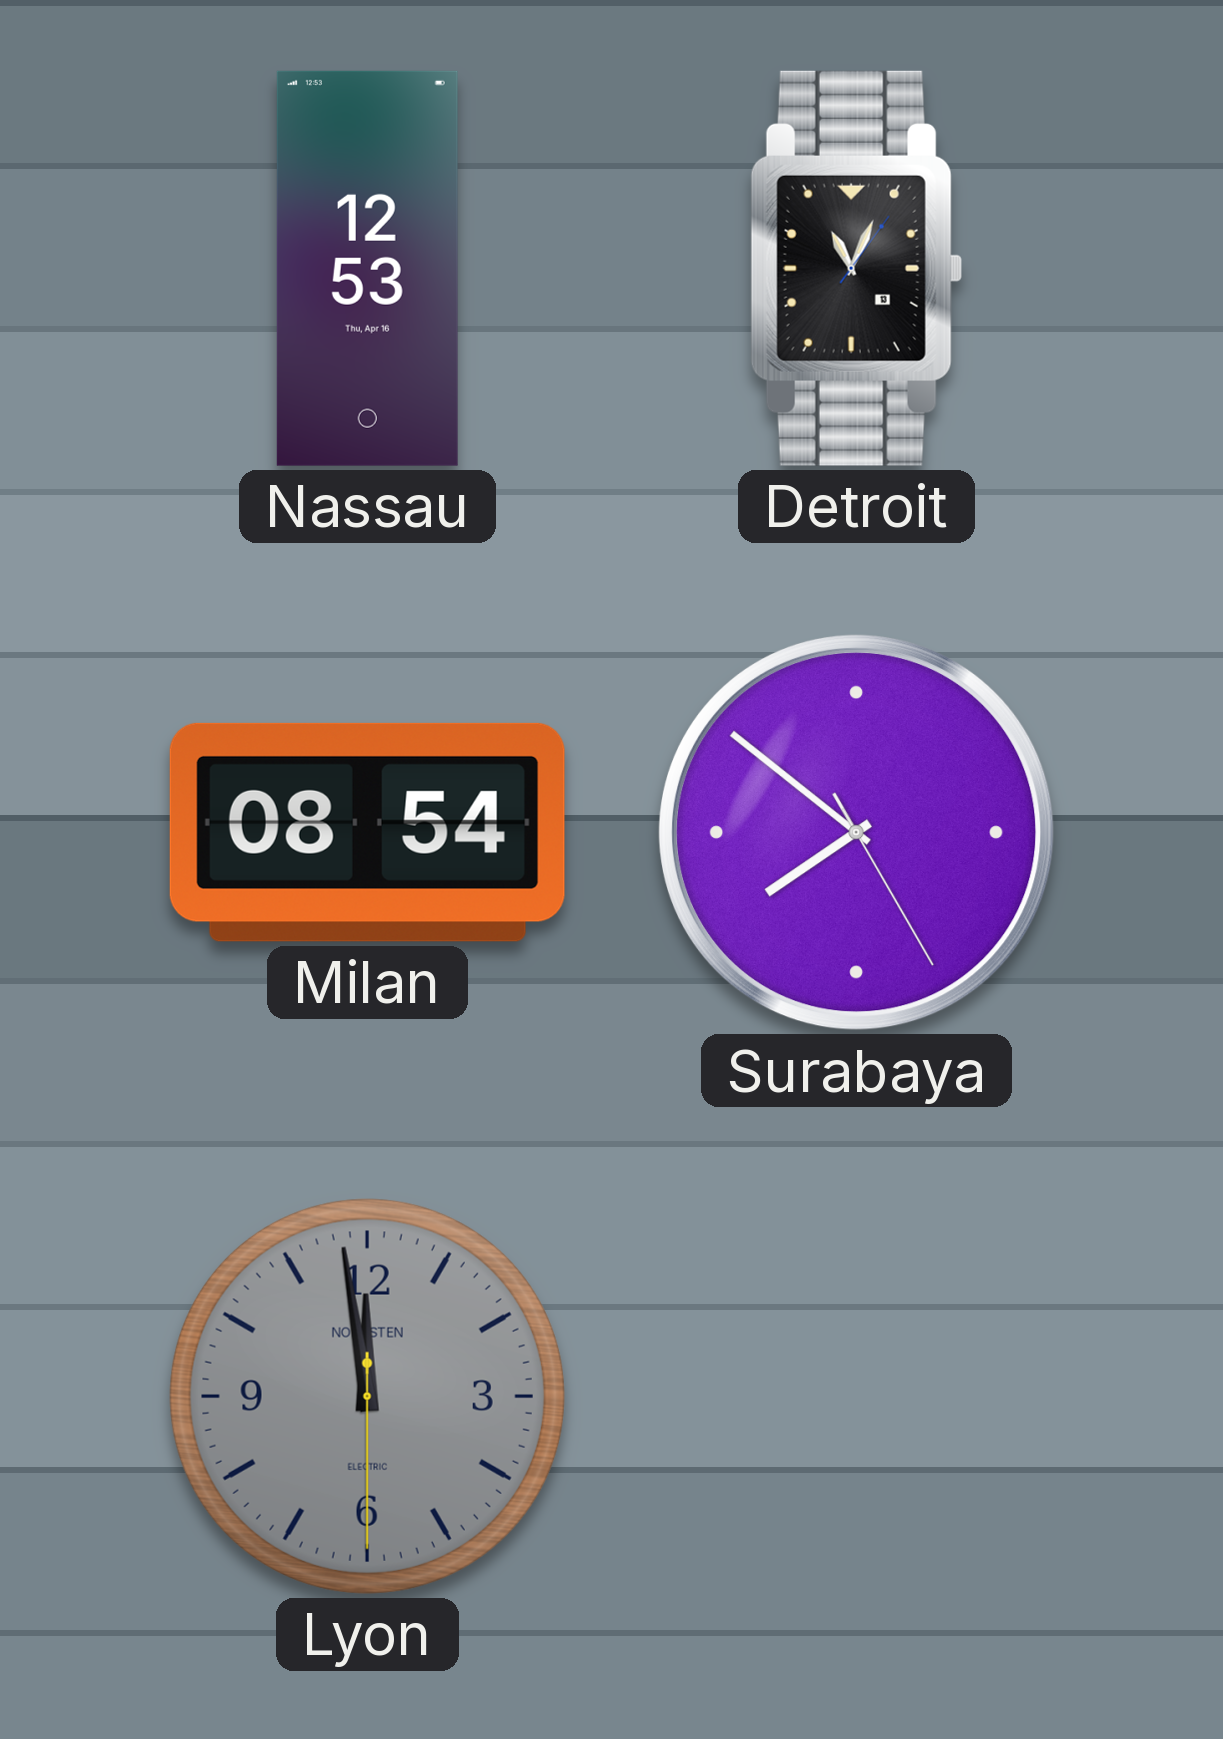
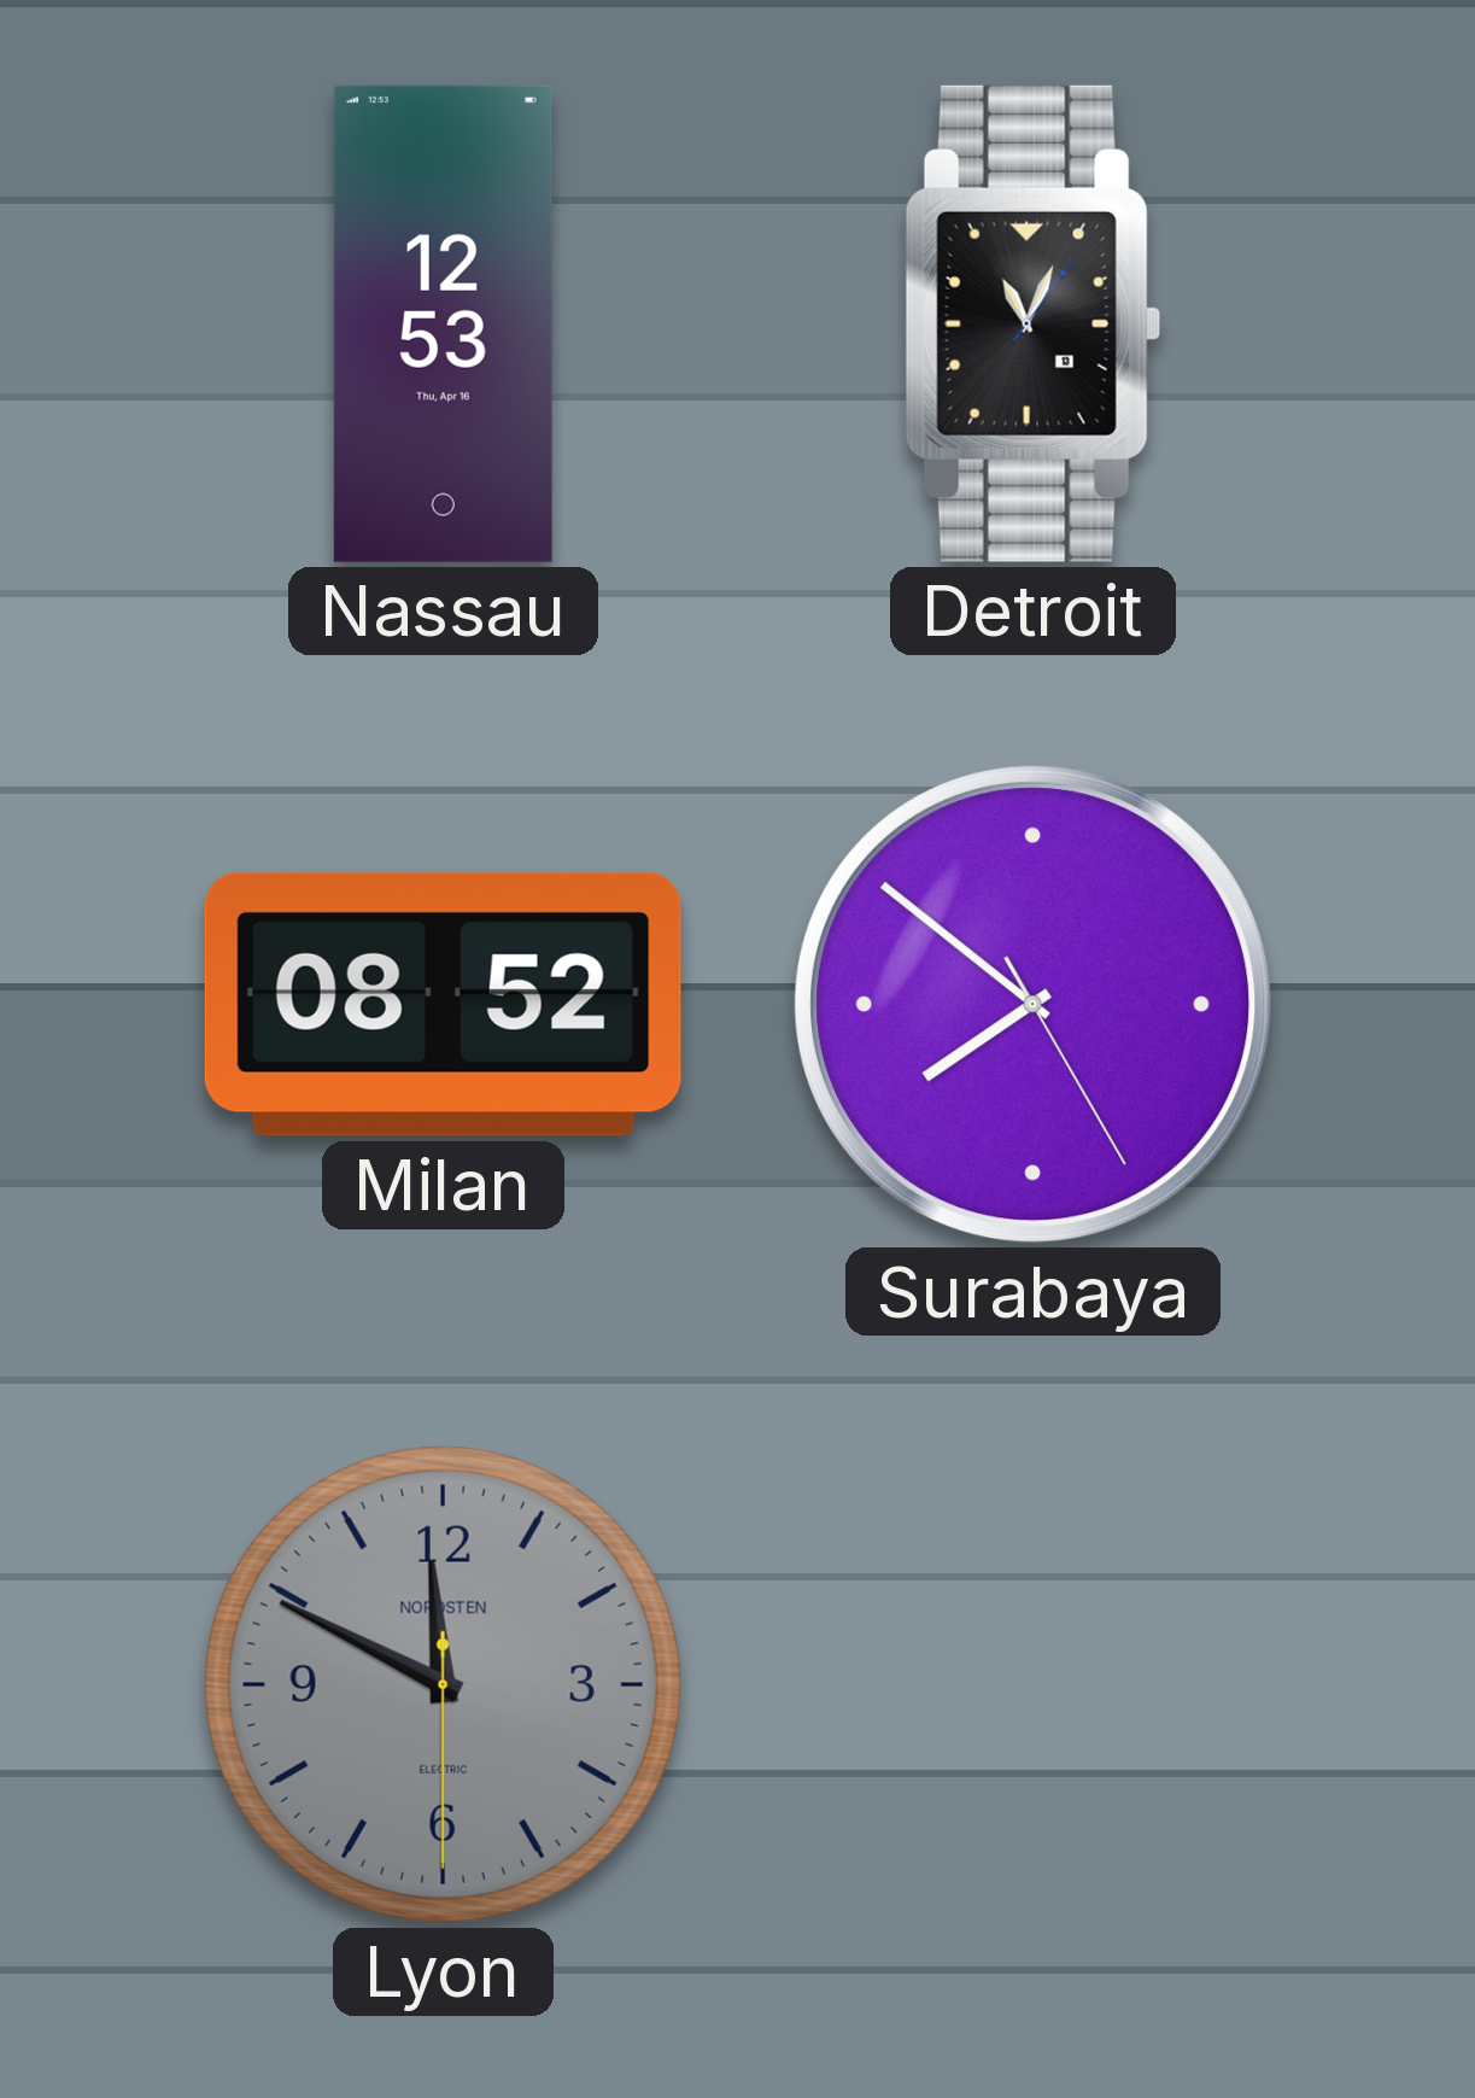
Milan: 08:54 -> 08:52 (443, 1004)
Lyon: 11:58 -> 11:49 (443, 1684)
